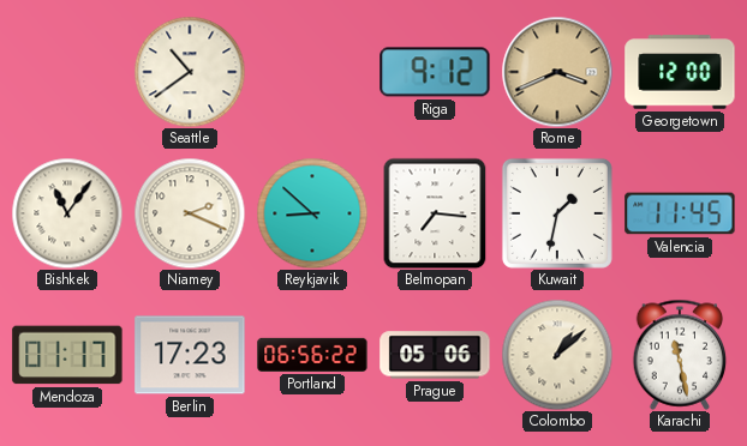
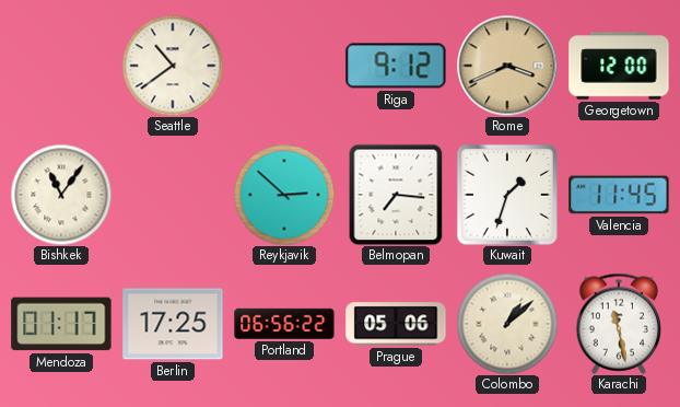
Niamey: 2:19 -> none (190, 213)
Reykjavik: 8:52 -> 2:52 (284, 195)
Kuwait: 1:32 -> 1:33 (507, 195)
Berlin: 17:23 -> 17:25 (173, 324)
